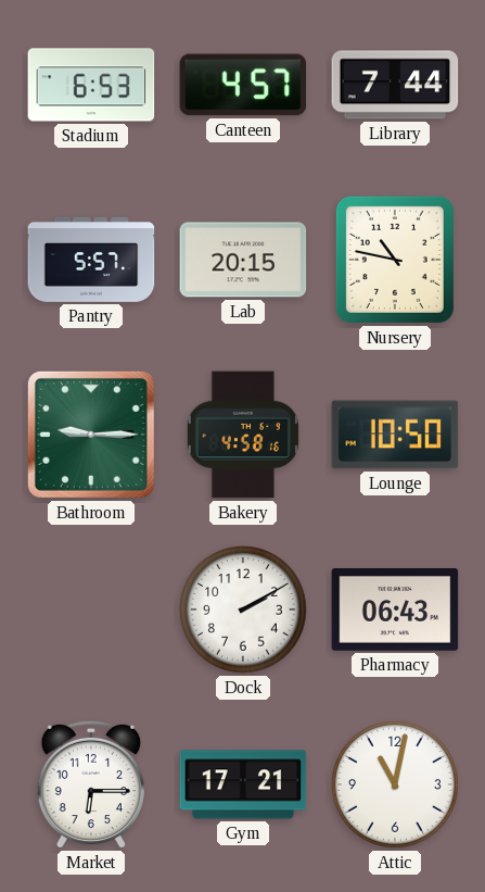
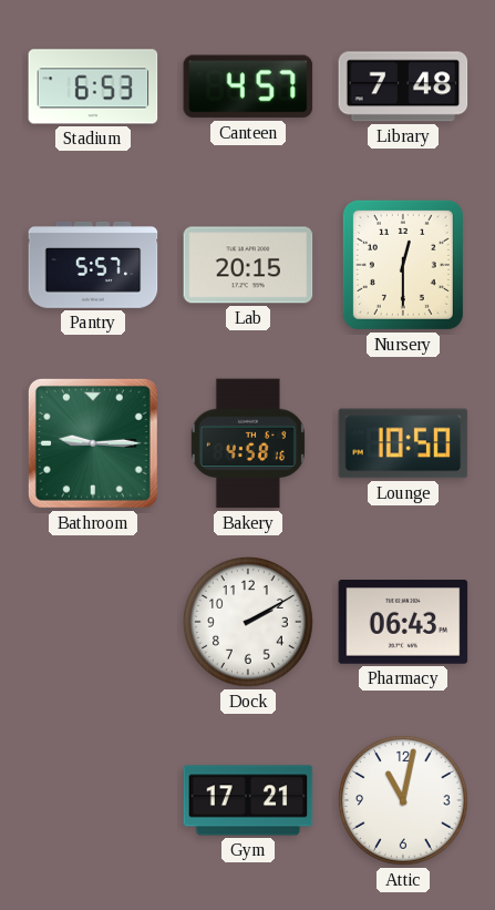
Library: 7:44 -> 7:48 (403, 86)
Nursery: 10:47 -> 12:30 (403, 265)
Market: 6:15 -> none (91, 784)
